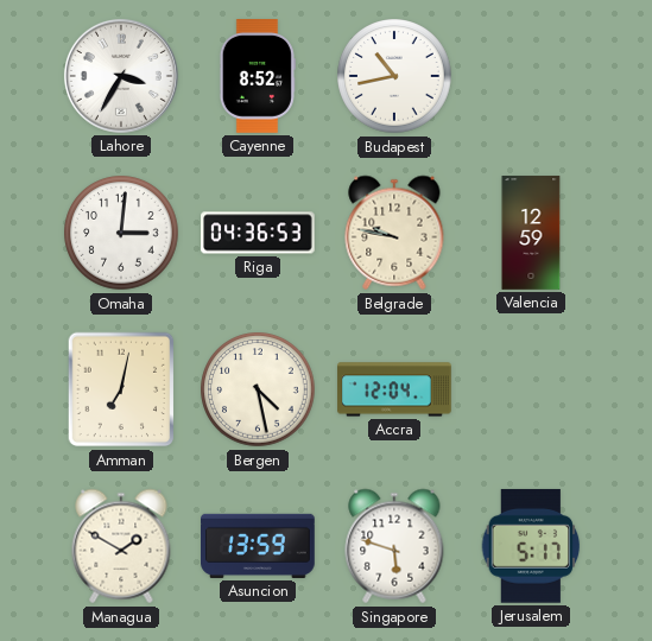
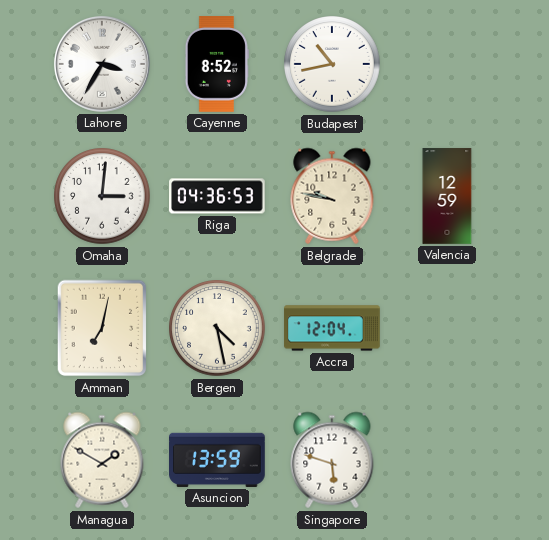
Jerusalem: 5:17 -> none (531, 546)
